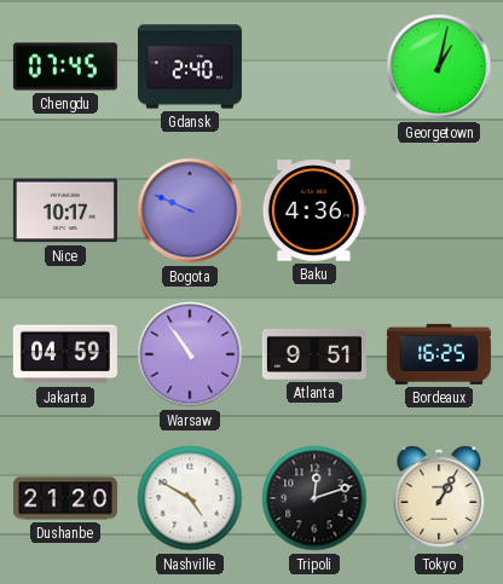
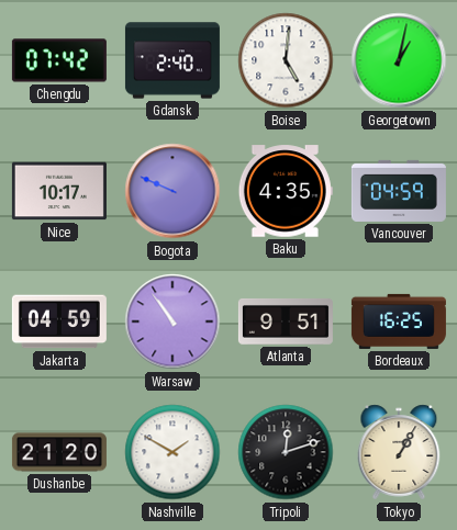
Chengdu: 07:45 -> 07:42 (59, 60)
Boise: none -> 5:01 (286, 60)
Baku: 4:36 -> 4:35 (286, 191)
Vancouver: none -> 04:59 (399, 191)
Nashville: 4:50 -> 1:50 (172, 452)
